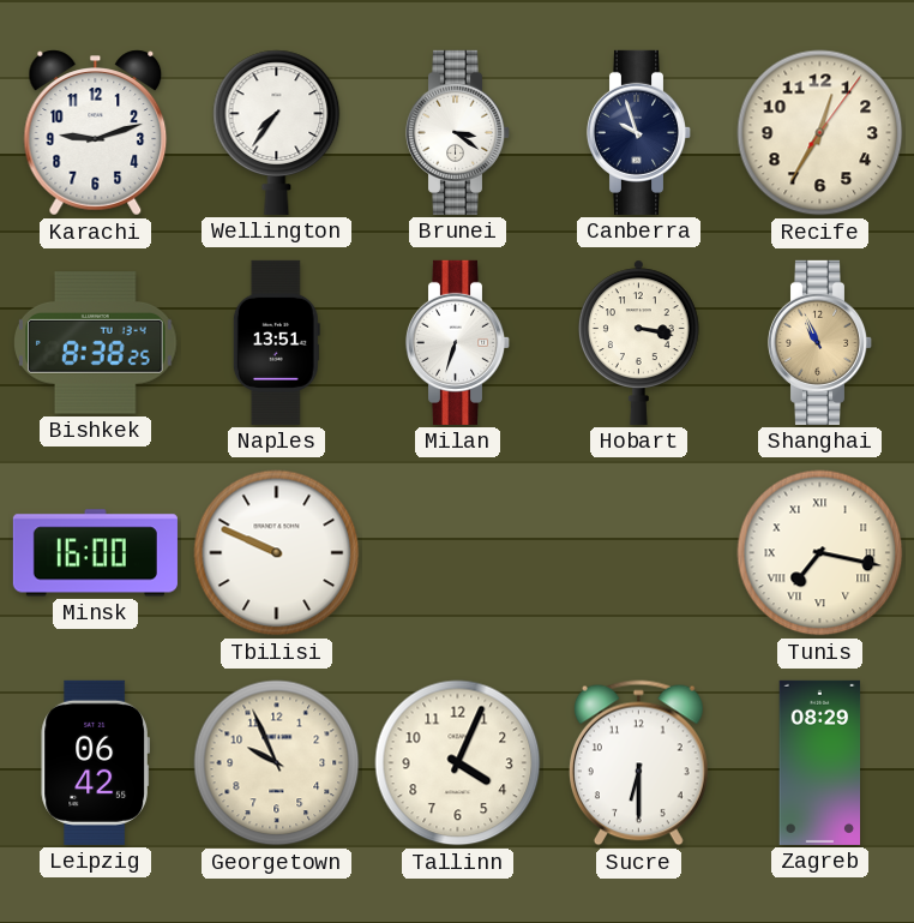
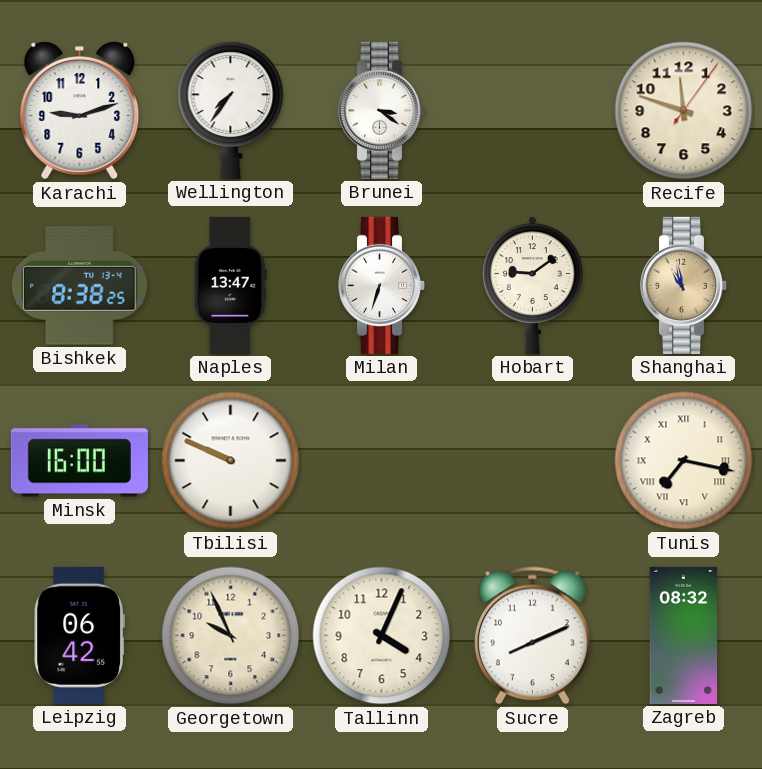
Canberra: 9:57 -> none (639, 132)
Recife: 12:35 -> 11:48 (684, 111)
Naples: 13:51 -> 13:47 (230, 285)
Hobart: 3:17 -> 9:09 (532, 285)
Shanghai: 10:56 -> 10:58 (684, 285)
Sucre: 6:30 -> 8:11 (532, 636)
Zagreb: 08:29 -> 08:32 (684, 635)
